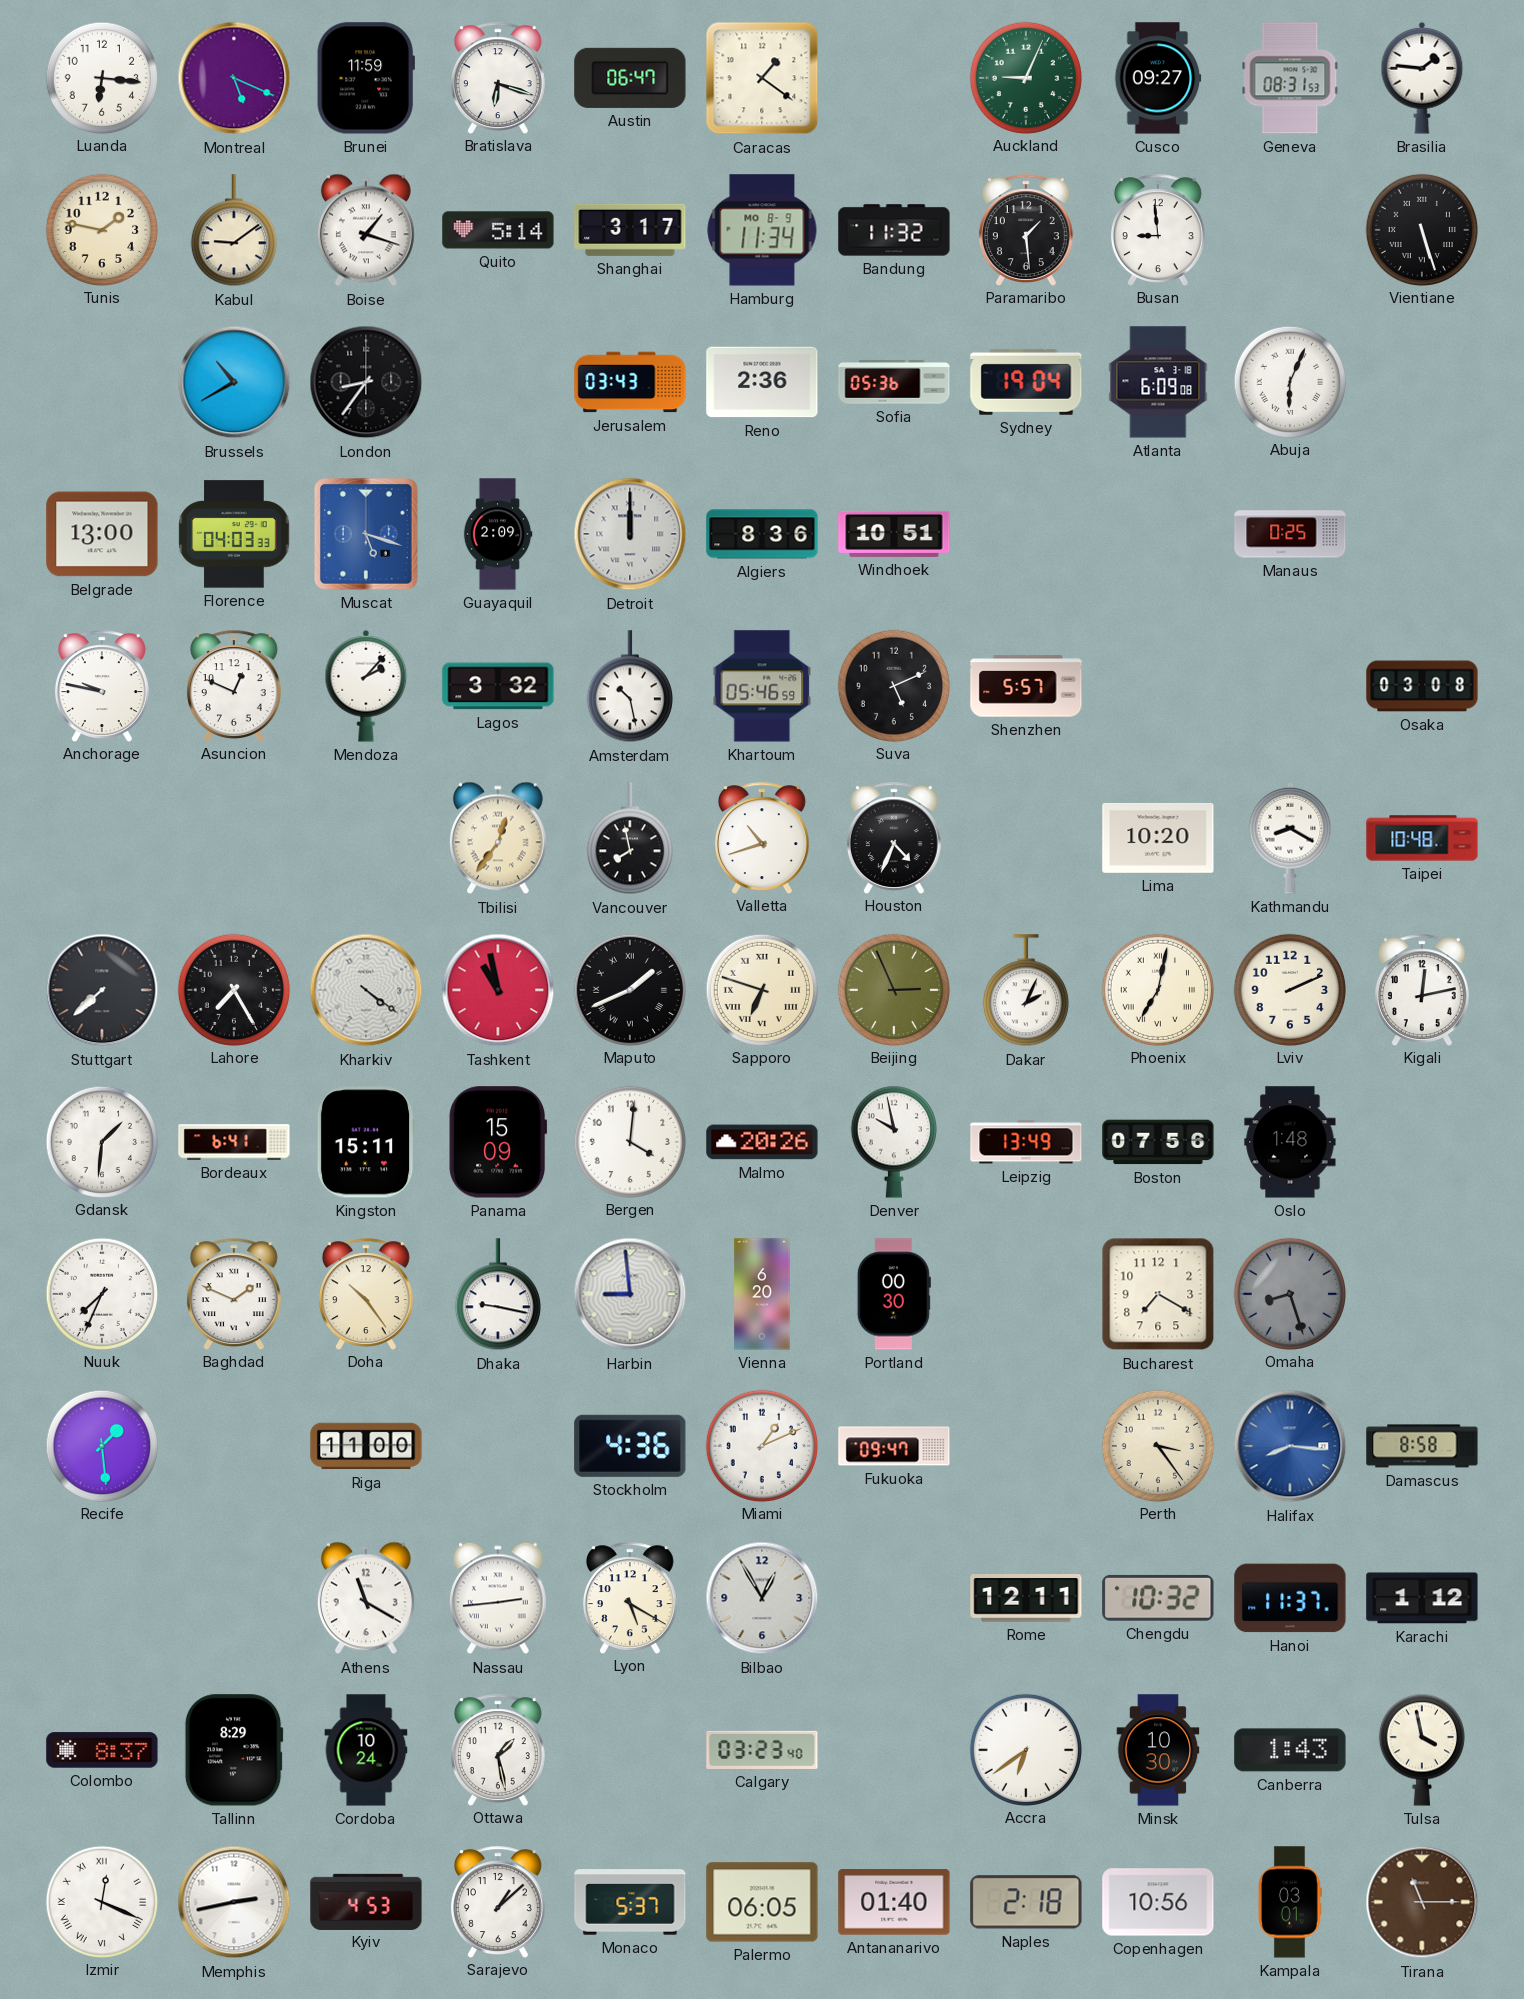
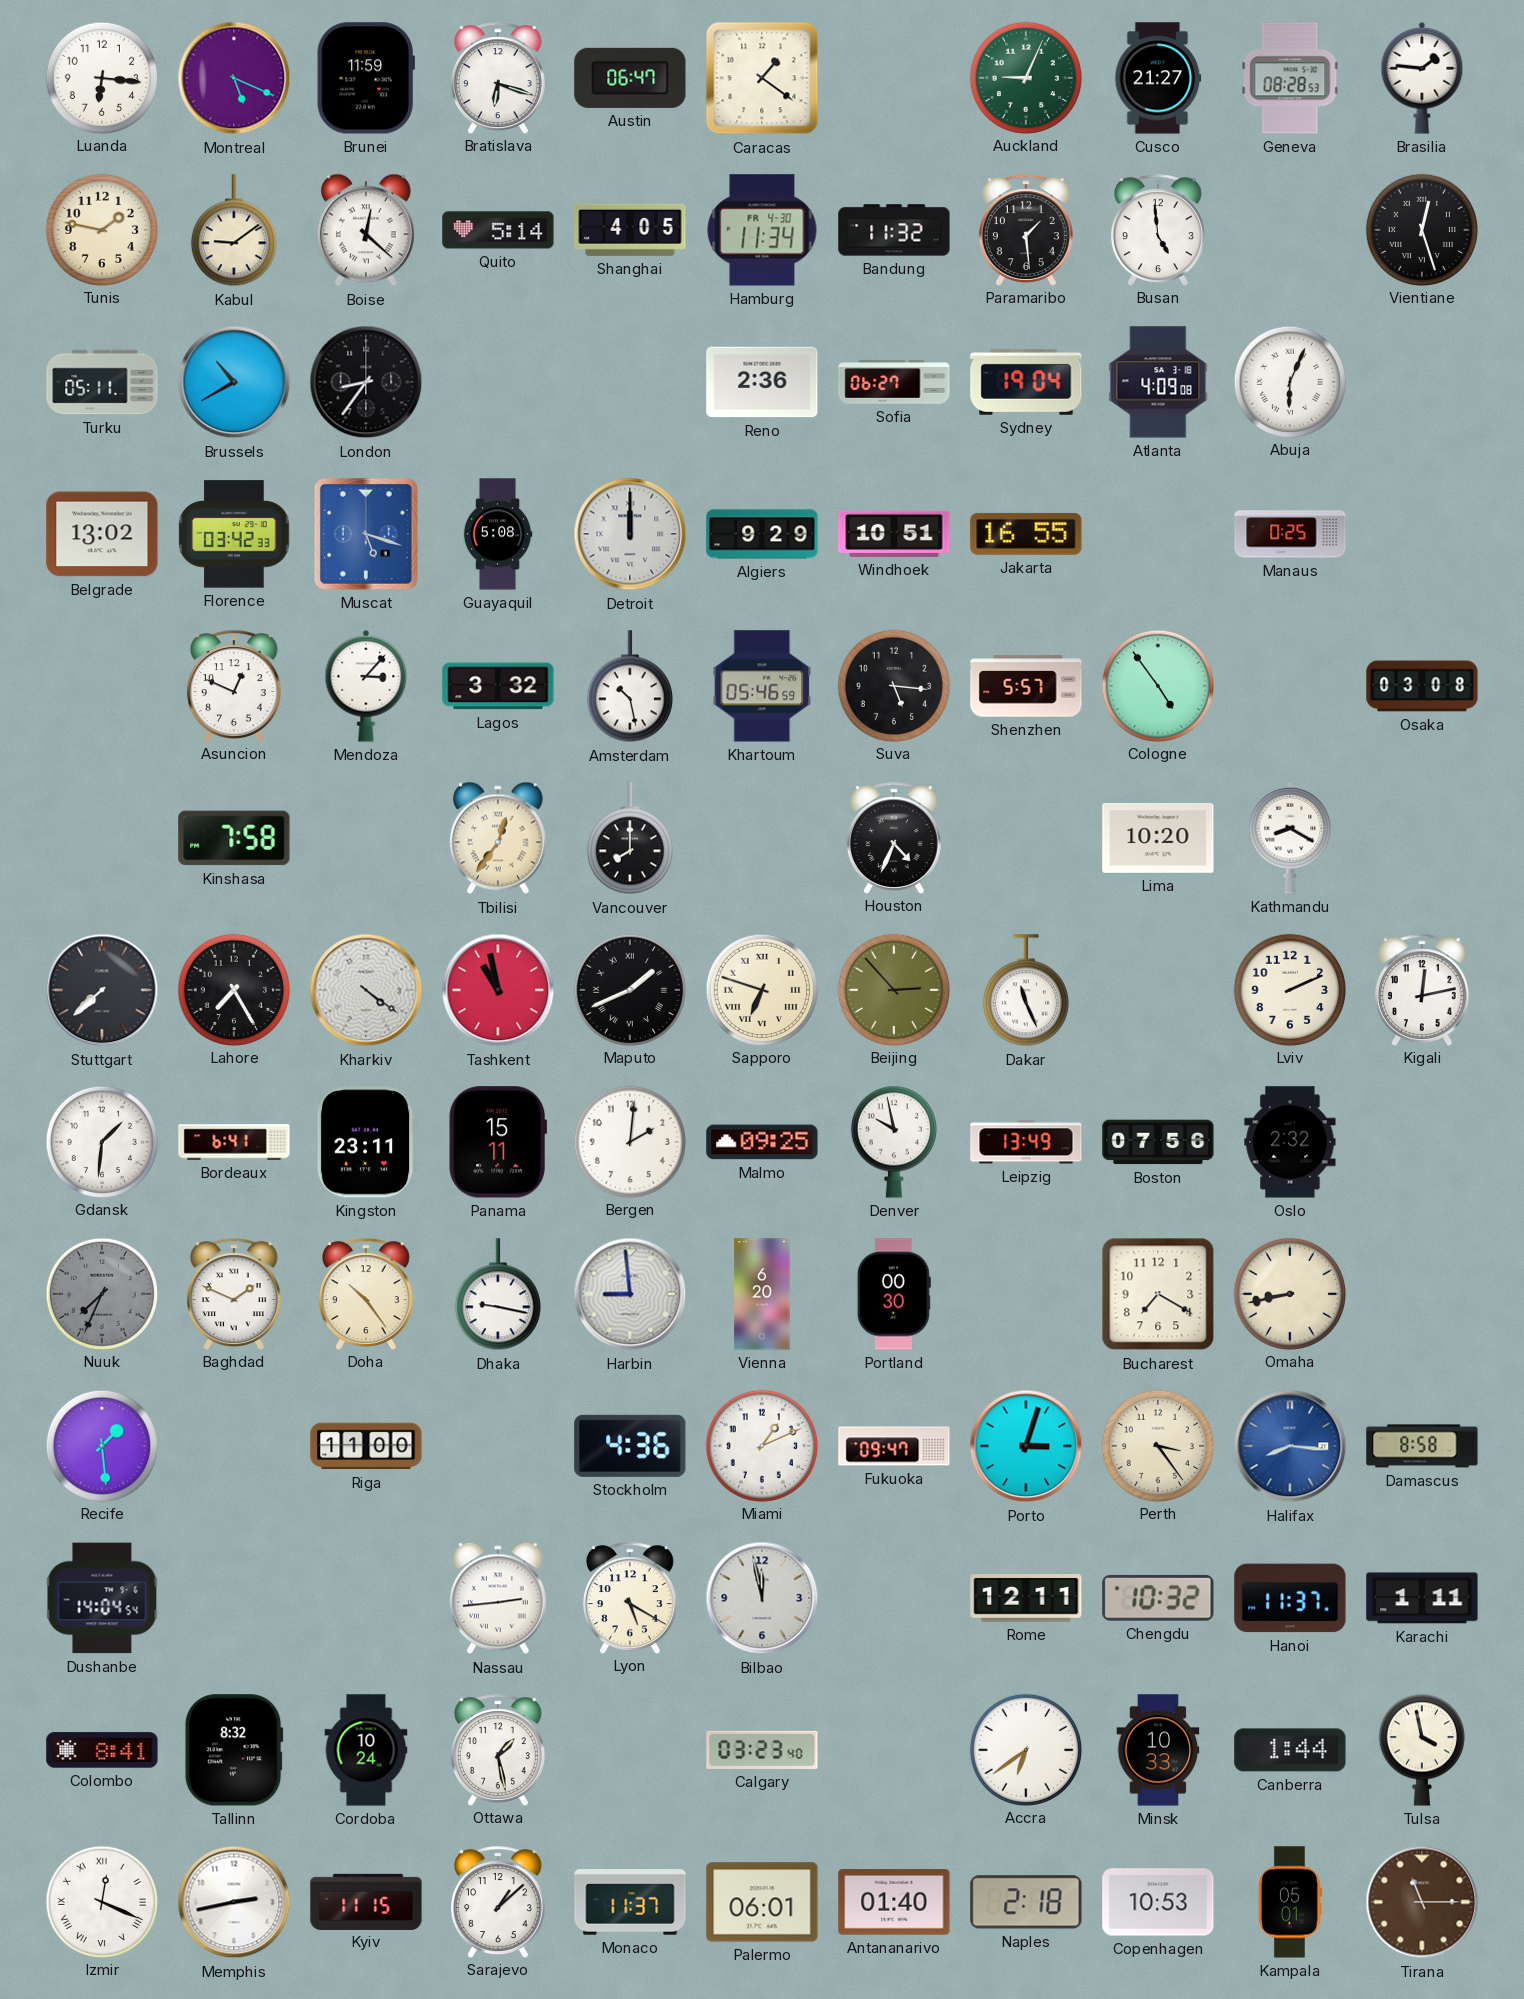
Cusco: 09:27 -> 21:27 (1158, 78)
Geneva: 08:31 -> 08:28 (1290, 78)
Boise: 1:18 -> 12:22 (366, 230)
Shanghai: 3:17 -> 4:05 (630, 230)
Hamburg date: MO 8-9 -> FR 4-30 (762, 230)
Busan: 8:59 -> 4:59 (1158, 230)
Vientiane: 5:27 -> 12:27 (1421, 229)
Turku: none -> 05:11 (102, 382)
Jerusalem: 03:43 -> none (630, 382)
Sofia: 05:36 -> 06:27 (894, 382)
Atlanta: 6:09 -> 4:09 (1158, 382)
Belgrade: 13:00 -> 13:02 (102, 534)
Florence: 04:03 -> 03:42 (234, 534)
Guayaquil: 2:09 -> 5:08 (498, 534)
Algiers: 8:36 -> 9:29 (762, 534)
Jakarta: none -> 16:55 (1026, 534)
Anchorage: 9:47 -> none (102, 686)
Mendoza: 2:07 -> 3:07 (366, 686)
Suva: 5:11 -> 5:16 (893, 685)
Cologne: none -> 4:54 (1157, 685)
Kinshasa: none -> 7:58 (234, 838)
Vancouver: 7:58 -> 8:00 (630, 839)
Valletta: 10:42 -> none (762, 838)
Taipei: 10:48 -> none (1422, 838)
Beijing: 2:56 -> 2:53 (893, 989)
Dakar: 2:04 -> 11:26 (1026, 991)
Phoenix: 7:02 -> none (1157, 989)
Kingston: 15:11 -> 23:11 (366, 1142)
Panama: 15:09 -> 15:11 (498, 1142)
Bergen: 4:01 -> 2:01 (629, 1141)
Malmo: 20:26 -> 09:25 (762, 1142)
Oslo: 1:48 -> 2:32 (1290, 1142)
Nuuk dial: white -> grey (101, 1293)
Omaha: 8:27 -> 8:43 (1289, 1293)
Omaha dial: grey -> cream (1289, 1293)
Porto: none -> 3:03 (1026, 1446)
Dushanbe: none -> 14:04 (102, 1598)
Athens: 11:20 -> none (366, 1598)
Bilbao: 12:55 -> 11:58 (762, 1598)
Karachi: 1:12 -> 1:11 (1422, 1598)
Colombo: 8:37 -> 8:41 (102, 1750)
Tallinn: 8:29 -> 8:32 (234, 1750)
Minsk: 10:30 -> 10:33 (1158, 1750)
Canberra: 1:43 -> 1:44 (1290, 1750)
Kyiv: 4:53 -> 11:15 (366, 1901)
Monaco: 5:37 -> 11:37 (630, 1902)
Palermo: 06:05 -> 06:01 (762, 1902)
Copenhagen: 10:56 -> 10:53 (1158, 1902)
Kampala: 03:01 -> 05:01 (1291, 1902)
